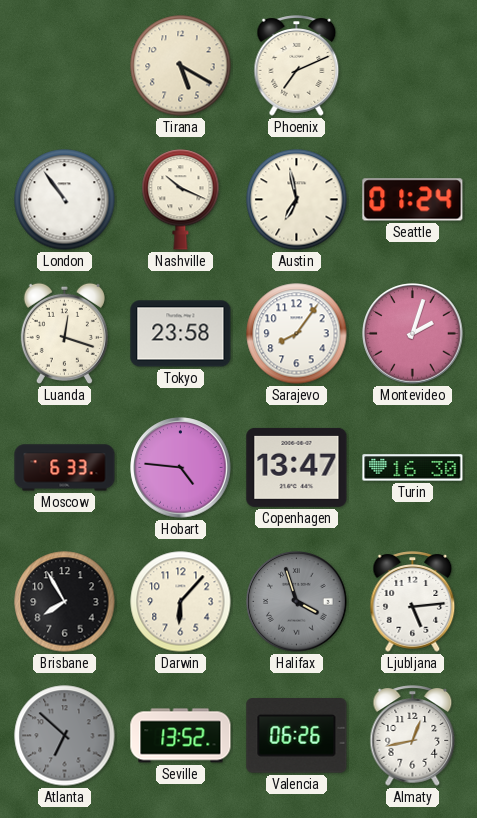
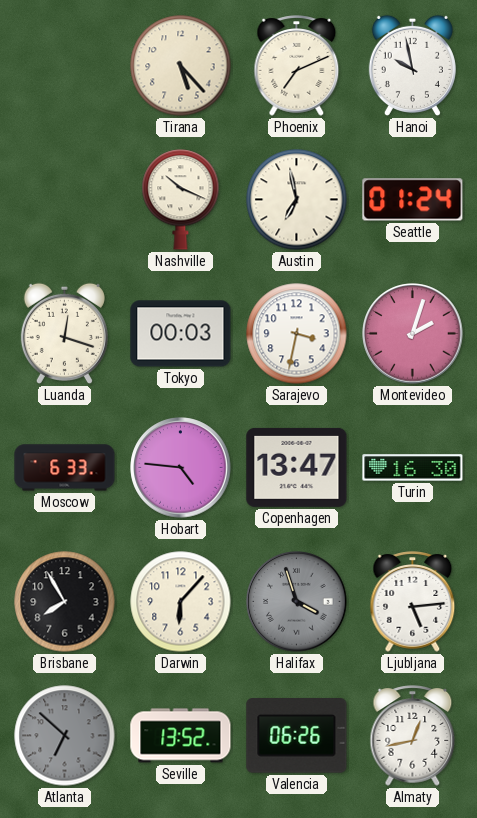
Tirana: 5:20 -> 5:23 (181, 66)
Hanoi: none -> 9:58 (412, 65)
London: 10:54 -> none (65, 200)
Tokyo: 23:58 -> 00:03 (181, 334)
Sarajevo: 8:06 -> 3:32 (297, 334)
